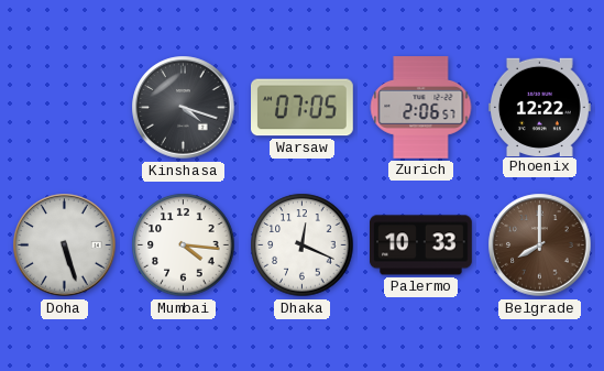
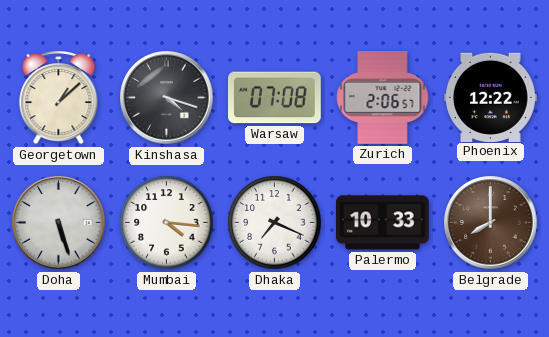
Georgetown: none -> 1:08 (59, 98)
Warsaw: 07:05 -> 07:08 (275, 98)
Dhaka: 12:19 -> 7:19 (275, 223)
